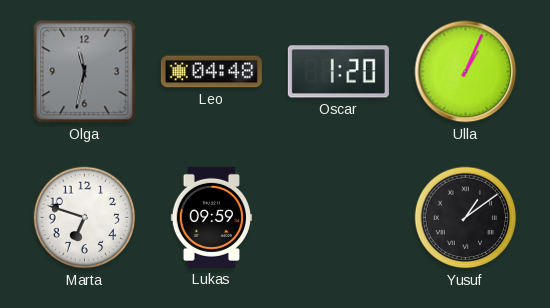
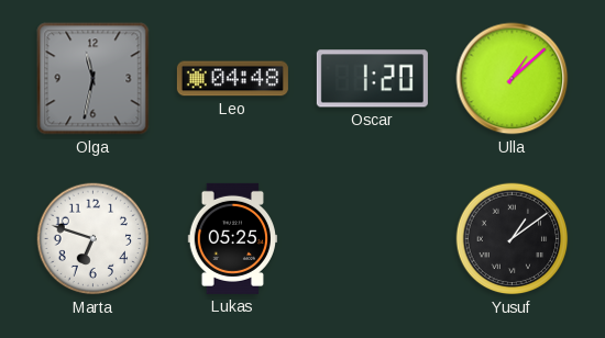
Ulla: 1:04 -> 1:08 (513, 79)
Lukas: 09:59 -> 05:25 (233, 238)
